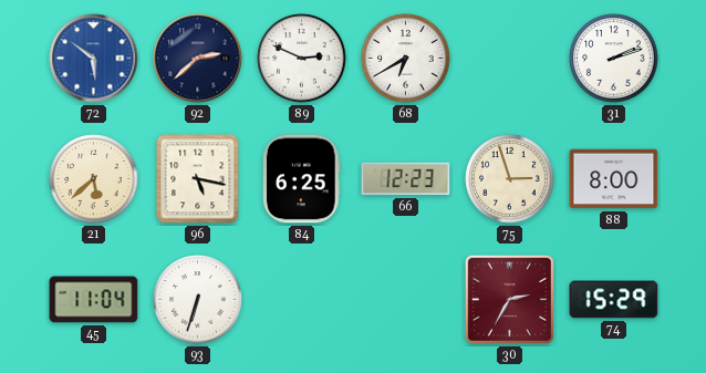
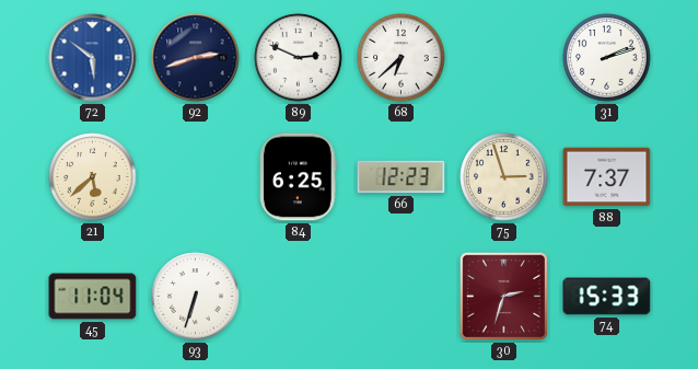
92: 2:38 -> 2:42 (196, 58)
68: 6:40 -> 6:38 (402, 58)
96: 5:17 -> none (198, 179)
88: 8:00 -> 7:37 (607, 177)
30: 2:35 -> 2:33 (503, 296)
74: 15:29 -> 15:33 (607, 297)
